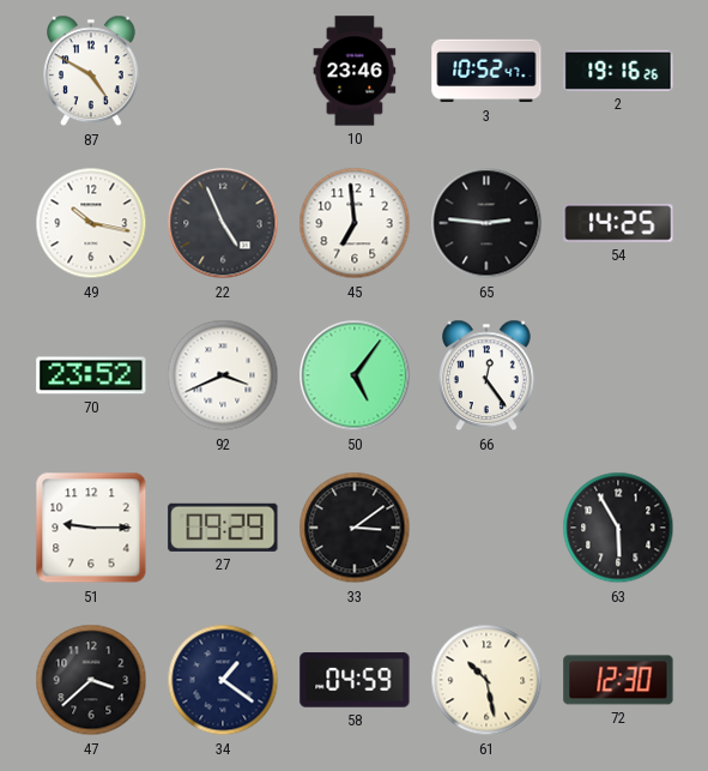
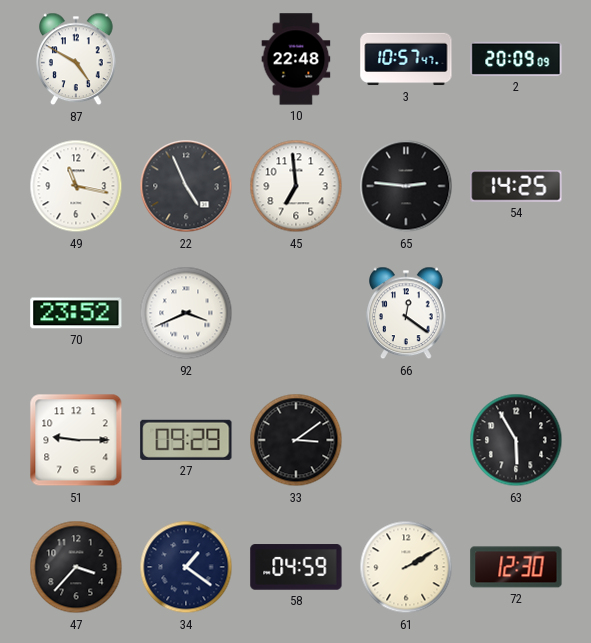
10: 23:46 -> 22:48 (296, 59)
3: 10:52 -> 10:57 (406, 59)
2: 19:16 -> 20:09 (516, 59)
49: 10:17 -> 11:17 (76, 186)
50: 5:06 -> none (355, 375)
66: 12:24 -> 12:21 (407, 313)
47: 3:38 -> 3:37 (76, 567)
61: 10:28 -> 2:10 (406, 567)
